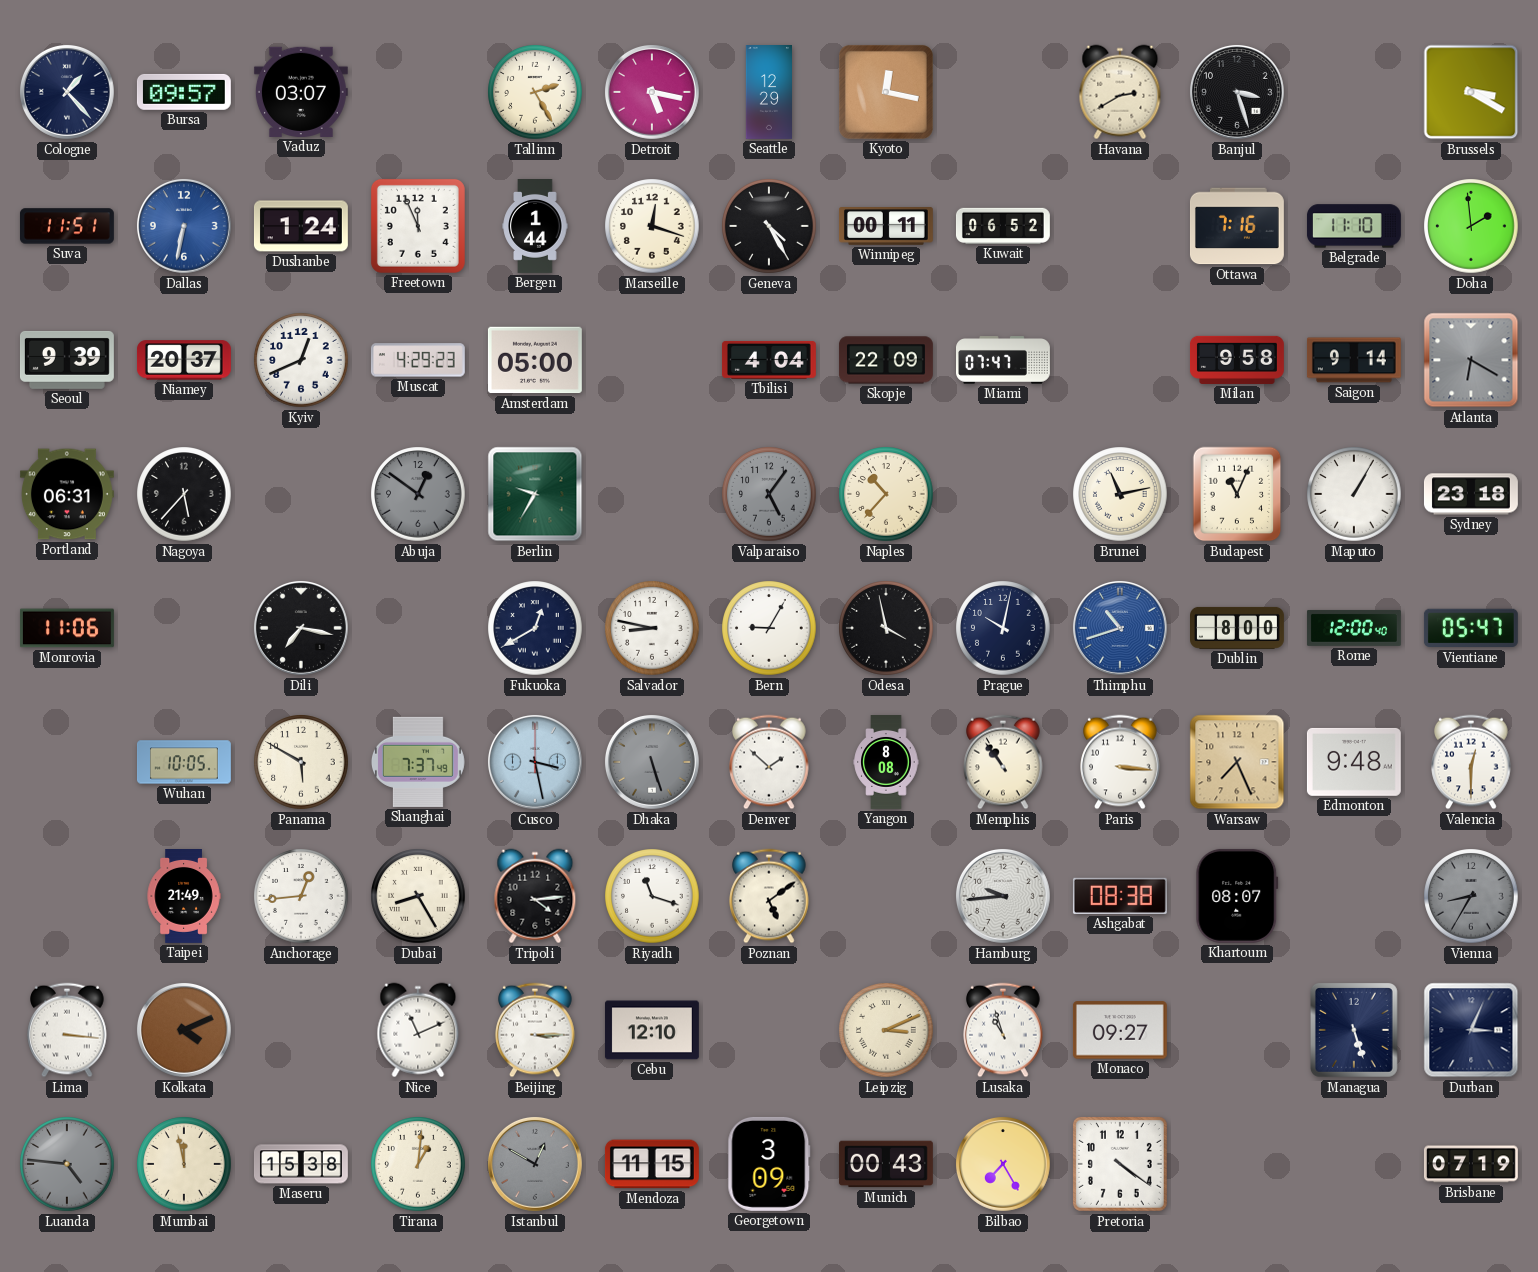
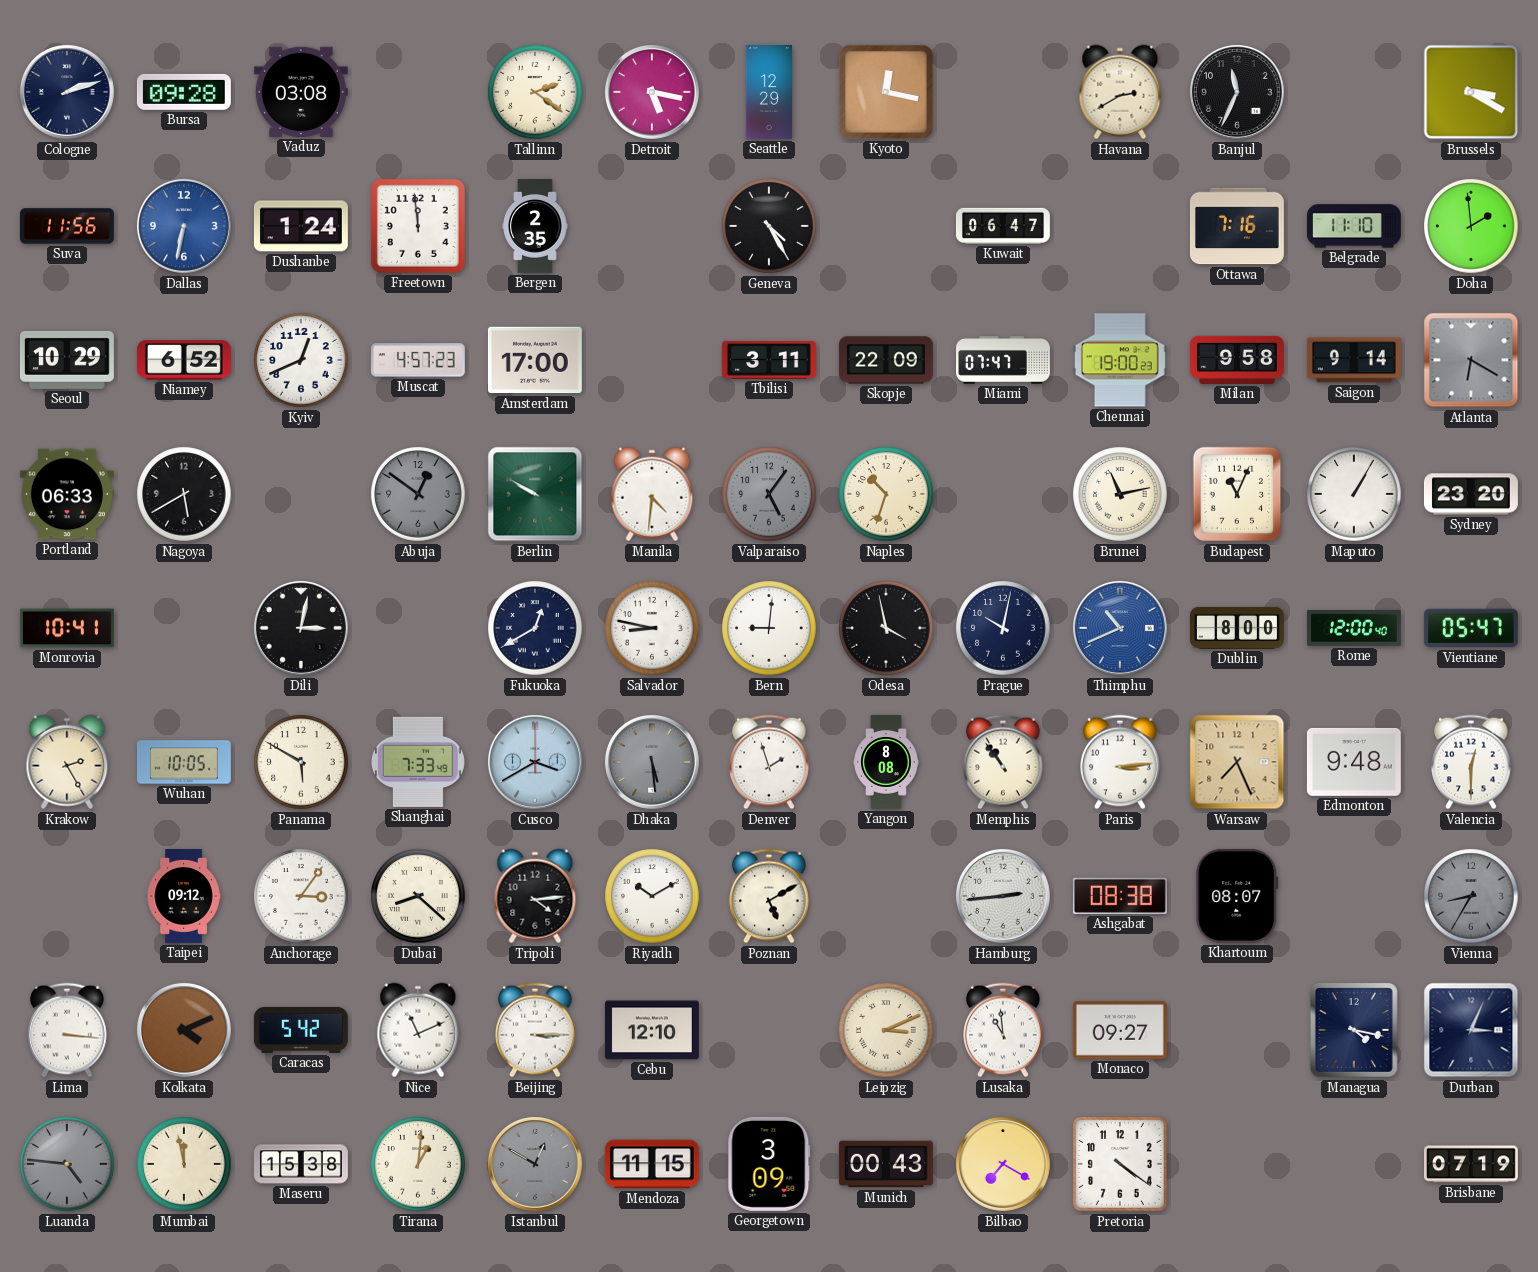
Cologne: 1:23 -> 2:12 (67, 92)
Bursa: 09:57 -> 09:28 (184, 92)
Vaduz: 03:07 -> 03:08 (301, 92)
Tallinn: 2:25 -> 2:21 (535, 92)
Banjul: 3:27 -> 11:34 (1237, 92)
Suva: 11:51 -> 11:56 (67, 226)
Freetown: 11:56 -> 11:59 (418, 226)
Bergen: 1:44 -> 2:35 (535, 227)
Marseille: 12:18 -> none (652, 226)
Winnipeg: 00:11 -> none (886, 227)
Kuwait: 06:52 -> 06:47 (1003, 226)
Seoul: 9:39 -> 10:29 (67, 360)
Niamey: 20:37 -> 6:52 (184, 360)
Muscat: 4:29 -> 4:57 (418, 360)
Amsterdam: 05:00 -> 17:00 (535, 360)
Tbilisi: 4:04 -> 3:11 (769, 360)
Chennai: none -> 19:00 (1120, 360)
Portland: 06:31 -> 06:33 (67, 494)
Nagoya: 5:37 -> 5:40 (184, 494)
Berlin: 9:35 -> 9:50 (535, 494)
Manila: none -> 4:31 (652, 494)
Naples: 10:37 -> 10:33 (886, 494)
Sydney: 23:18 -> 23:20 (1471, 494)
Monrovia: 11:06 -> 10:41 (67, 628)
Dili: 7:17 -> 3:02 (301, 628)
Bern: 9:05 -> 9:01 (769, 628)
Thimphu: 10:42 -> 10:41 (1120, 628)
Krakow: none -> 2:25 (67, 762)
Shanghai: 7:37 -> 7:33 (418, 762)
Cusco: 3:28 -> 3:40 (535, 762)
Dhaka: 5:27 -> 5:29 (652, 762)
Denver: 1:52 -> 1:57 (769, 762)
Paris: 3:16 -> 3:14 (1120, 762)
Taipei: 21:49 -> 09:12 (184, 897)
Anchorage: 12:44 -> 3:06 (301, 896)
Dubai: 8:25 -> 8:22 (418, 896)
Riyadh: 11:18 -> 10:10 (652, 896)
Poznan: 5:09 -> 5:10 (769, 896)
Hamburg: 9:44 -> 2:44 (1003, 896)
Caracas: none -> 5:42 (301, 1030)
Lusaka: 10:57 -> 10:59 (1003, 1030)
Managua: 5:27 -> 4:17 (1354, 1030)
Bilbao: 7:25 -> 7:20 (1003, 1164)
